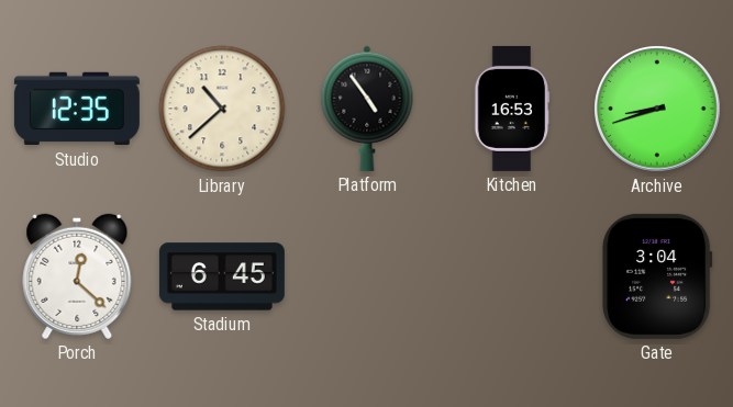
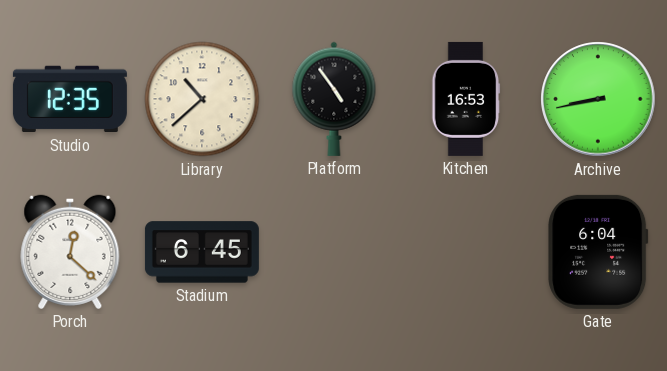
Archive: 8:42 -> 8:43 (598, 99)
Gate: 3:04 -> 6:04 (598, 252)
